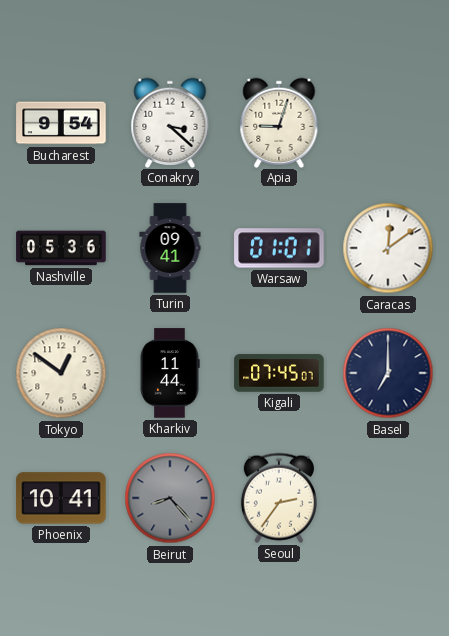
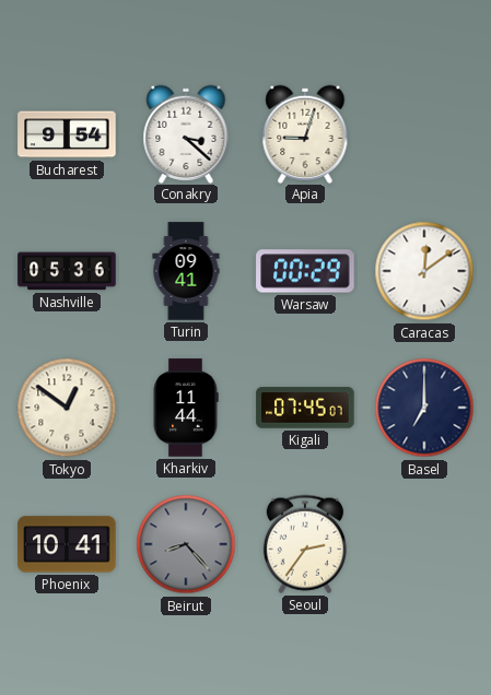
Warsaw: 01:01 -> 00:29 (305, 271)
